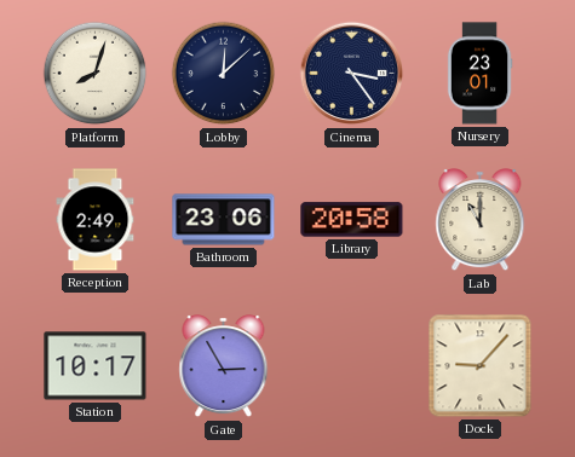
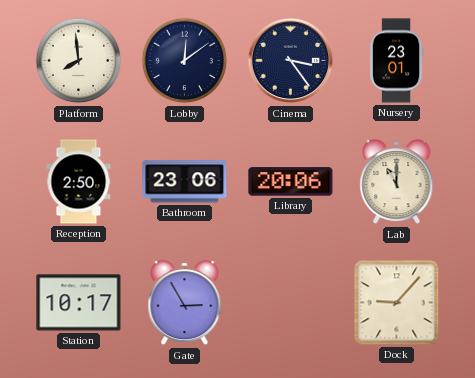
Platform: 8:03 -> 7:59 (79, 61)
Lobby: 12:08 -> 12:09 (185, 61)
Reception: 2:49 -> 2:50 (79, 182)
Library: 20:58 -> 20:06 (291, 182)
